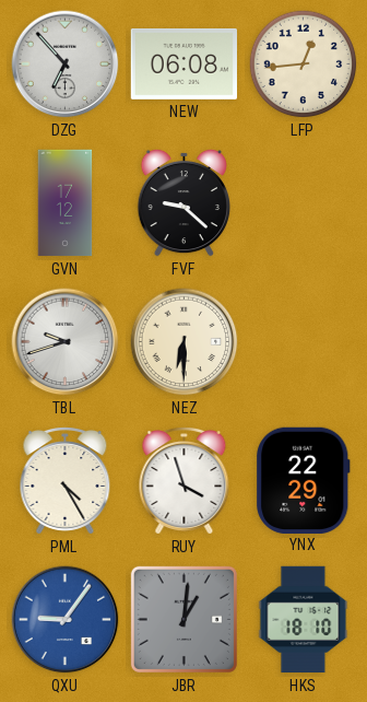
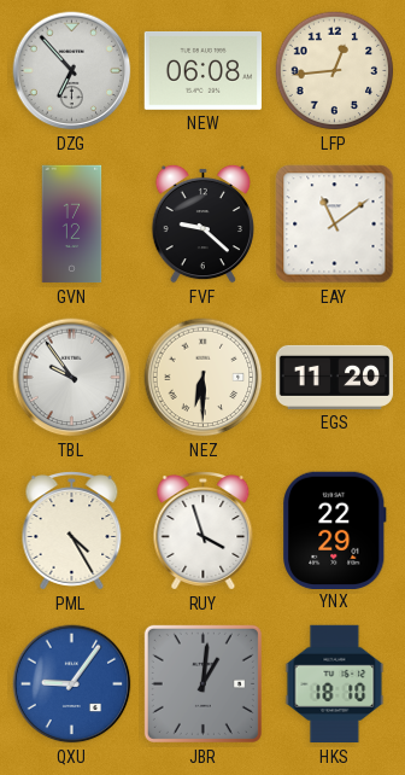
EAY: none -> 11:09 (335, 225)
TBL: 9:42 -> 9:54 (72, 378)
EGS: none -> 11:20 (335, 377)
